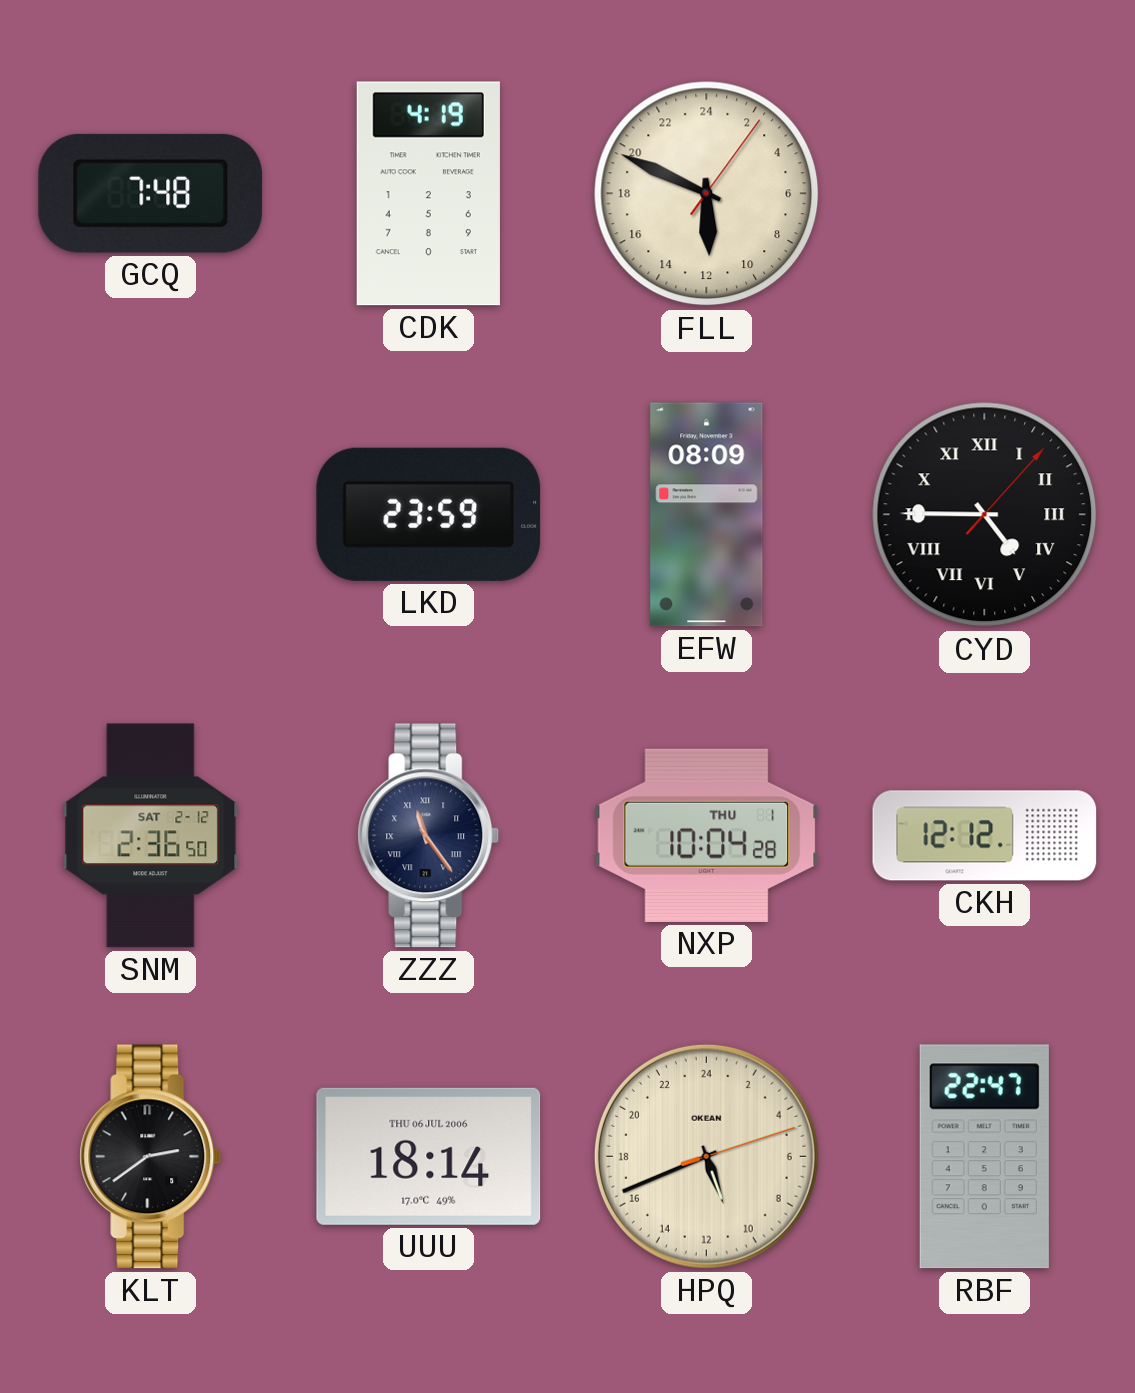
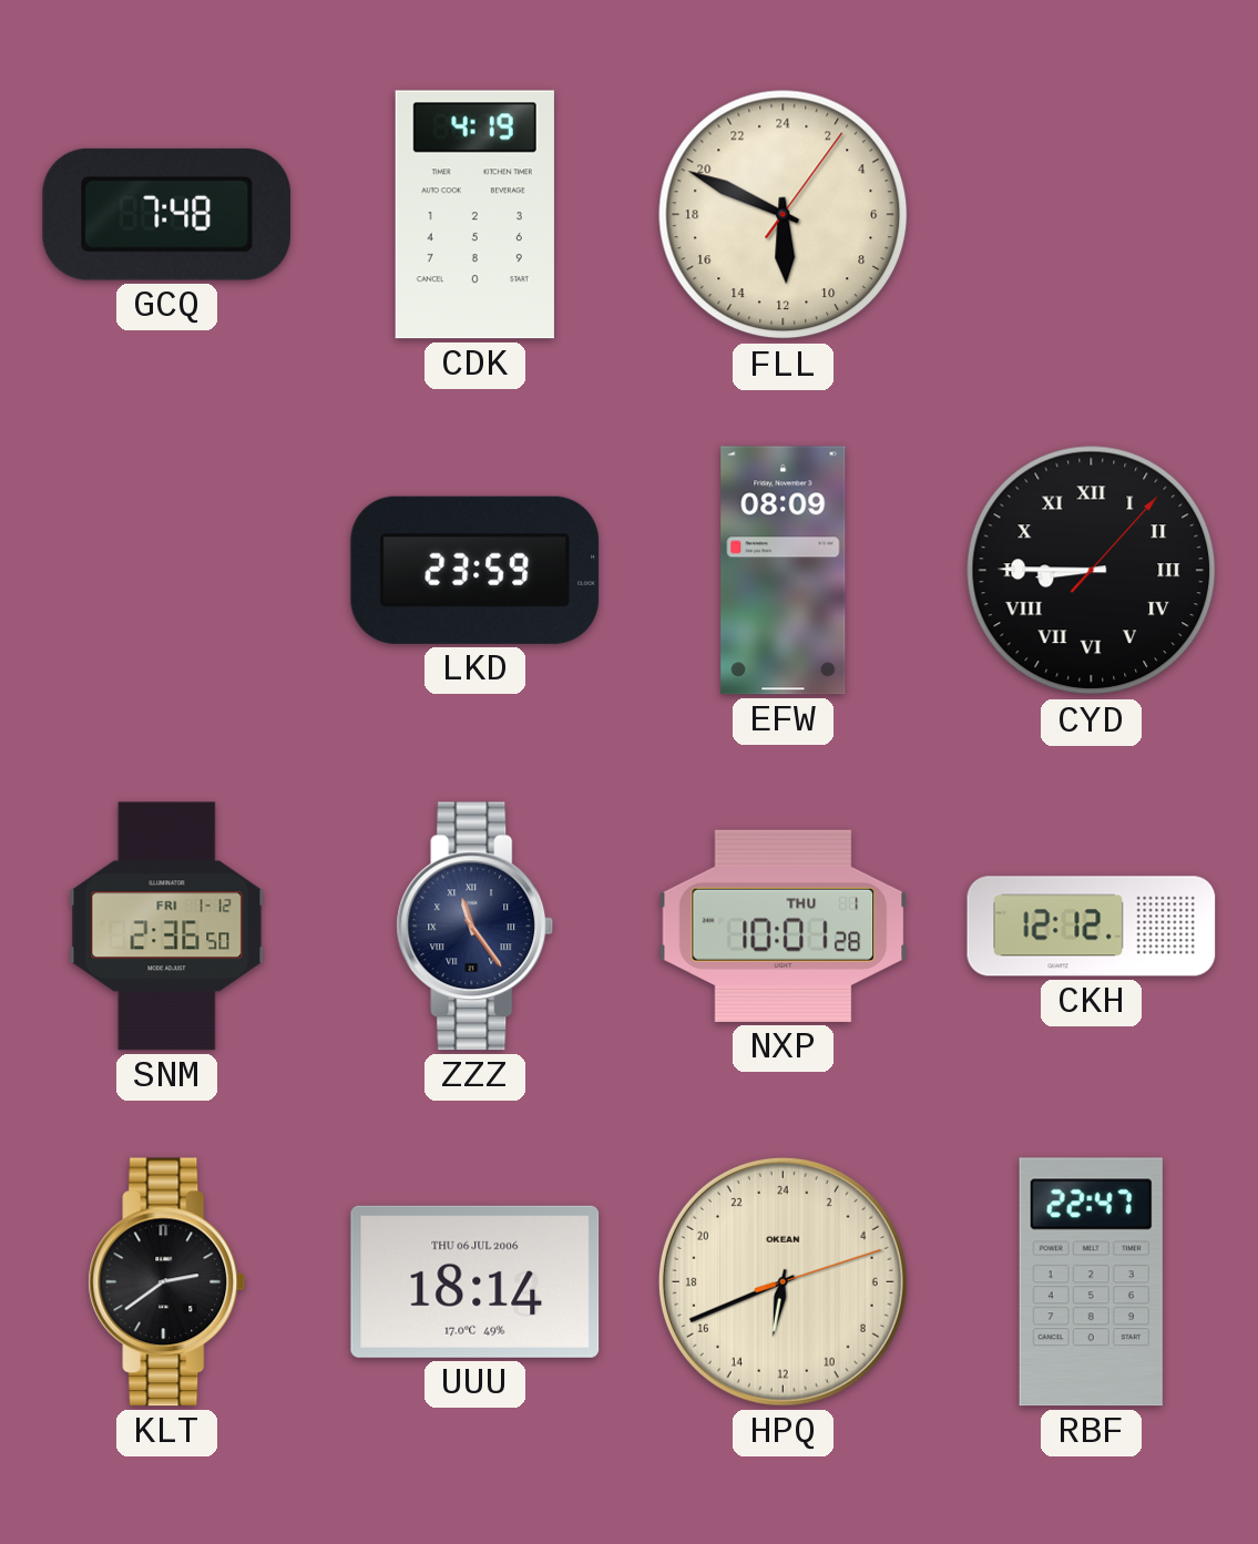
CYD: 4:45 -> 8:45 (1092, 571)
SNM date: SAT 2-12 -> FRI 1-12 (167, 927)
NXP: 10:04 -> 10:01 (784, 926)
HPQ: 10:41 -> 12:41 (783, 1281)
